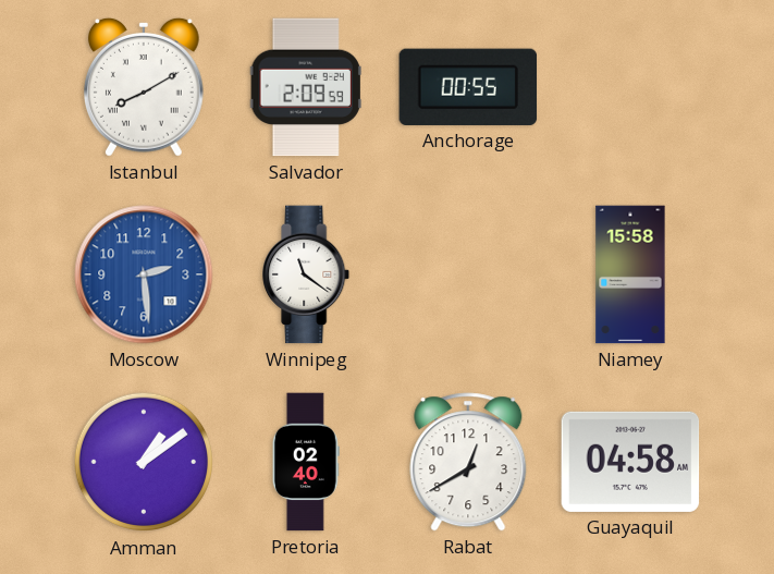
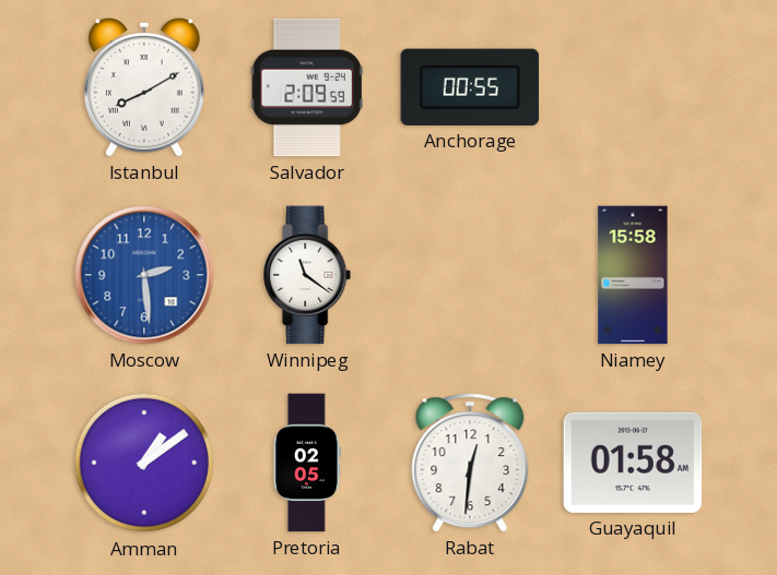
Pretoria: 02:40 -> 02:05 (307, 463)
Rabat: 12:40 -> 12:31 (470, 463)
Guayaquil: 04:58 -> 01:58 (633, 463)
